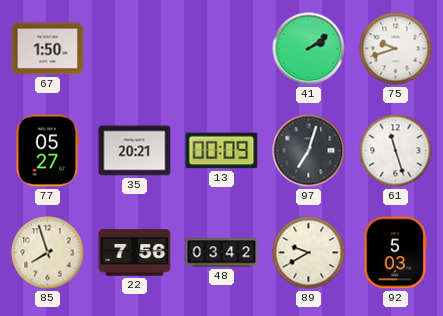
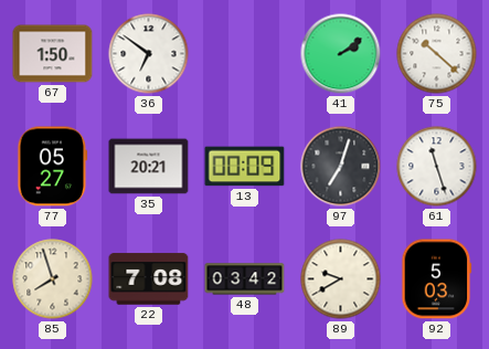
36: none -> 6:51 (149, 54)
75: 9:42 -> 10:22 (437, 54)
22: 7:56 -> 7:08 (149, 279)
